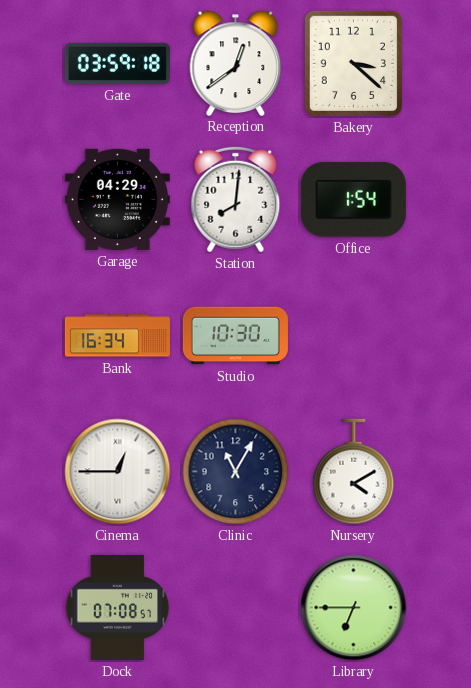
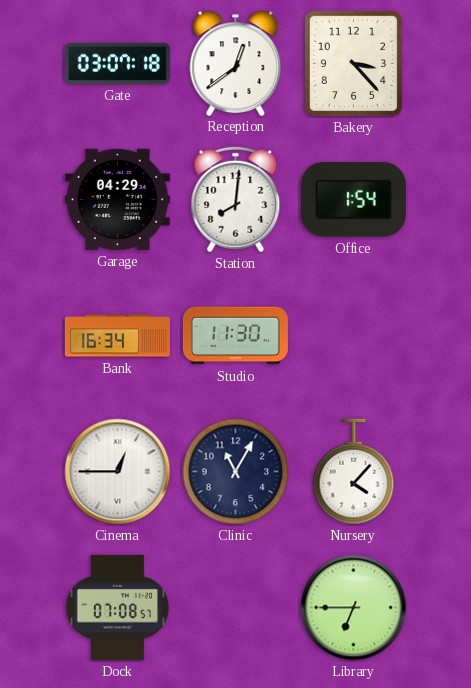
Gate: 03:59 -> 03:07 (117, 63)
Bakery: 3:22 -> 3:23 (353, 63)
Studio: 10:30 -> 11:30 (235, 336)
Nursery: 4:10 -> 4:07 (354, 472)
